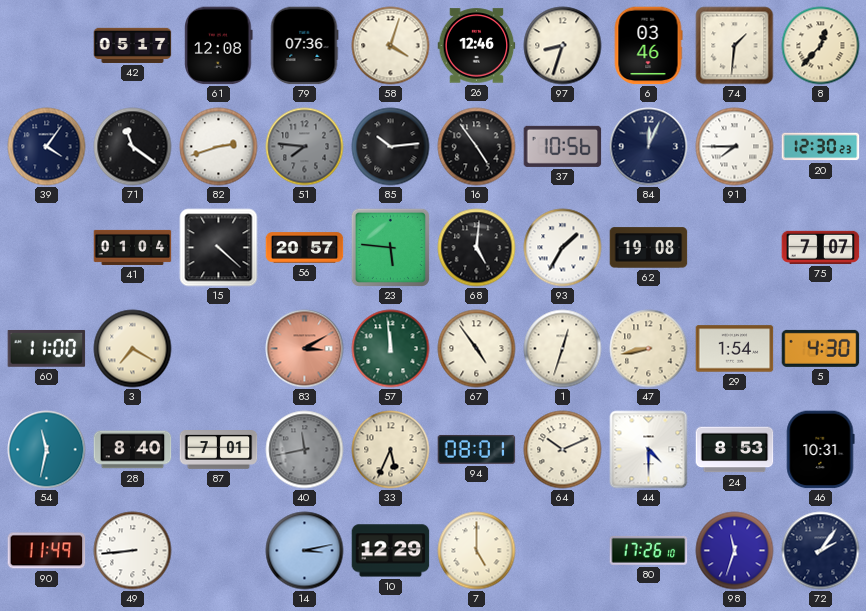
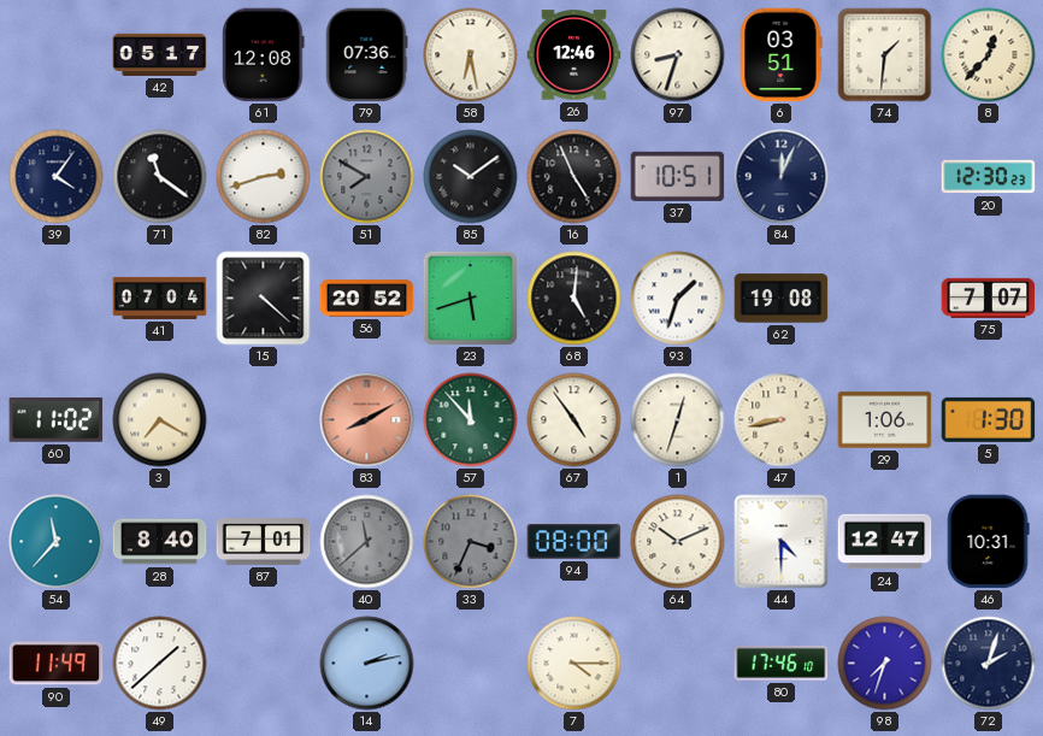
58: 4:03 -> 6:28 (471, 55)
6: 03:46 -> 03:51 (780, 55)
51: 7:46 -> 7:50 (367, 177)
85: 10:14 -> 10:09 (471, 177)
16: 4:54 -> 4:56 (574, 177)
37: 10:56 -> 10:51 (678, 176)
91: 7:45 -> none (735, 147)
41: 01:04 -> 07:04 (160, 298)
56: 20:57 -> 20:52 (367, 299)
23: 5:46 -> 5:42 (470, 298)
93: 1:35 -> 1:33 (678, 299)
60: 11:00 -> 11:02 (57, 420)
83: 3:10 -> 8:10 (367, 420)
57: 11:59 -> 11:53 (471, 420)
29: 1:54 -> 1:06 (885, 420)
5: 4:30 -> 1:30 (989, 419)
54: 11:32 -> 11:37 (57, 542)
40: 11:43 -> 11:38 (367, 542)
33: 5:34 -> 3:34 (471, 542)
33 dial: cream -> grey (471, 542)
94: 08:01 -> 08:00 (574, 541)
24: 8:53 -> 12:47 (885, 542)
49: 8:44 -> 1:38 (160, 664)
14: 3:13 -> 2:13 (367, 664)
10: 12:29 -> none (391, 551)
7: 5:00 -> 4:15 (574, 664)
80: 17:26 -> 17:46 (782, 663)
98: 11:33 -> 7:33 (885, 664)
72: 2:06 -> 2:03 (989, 664)
